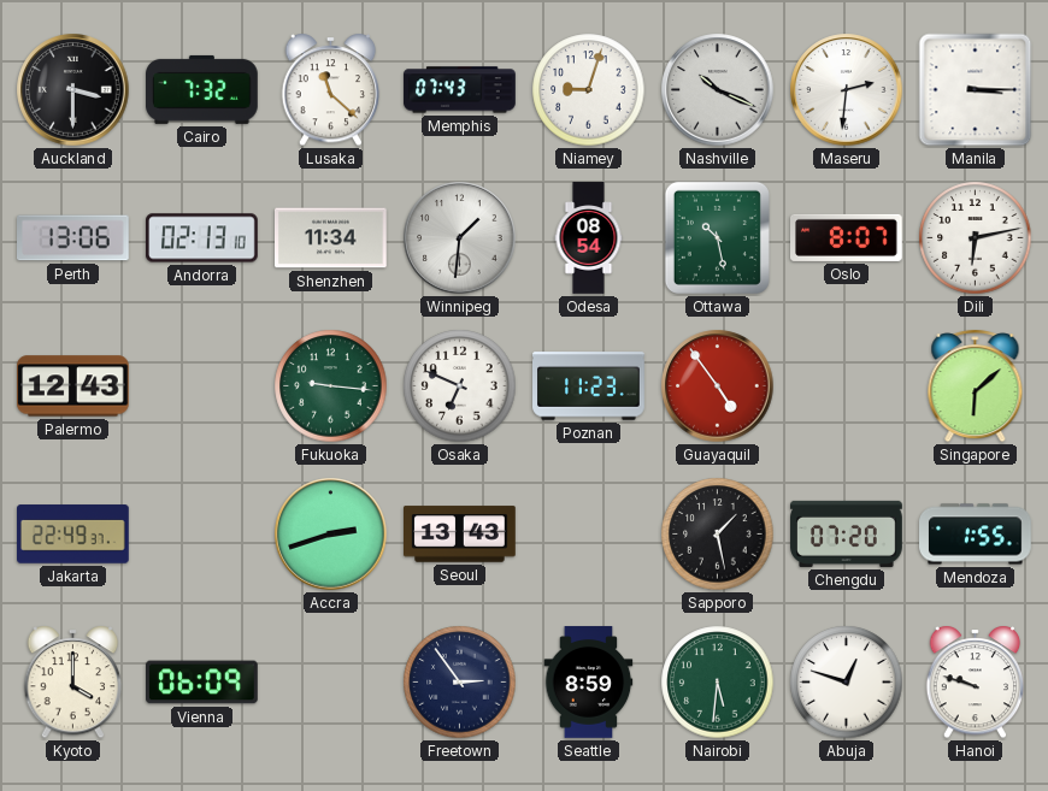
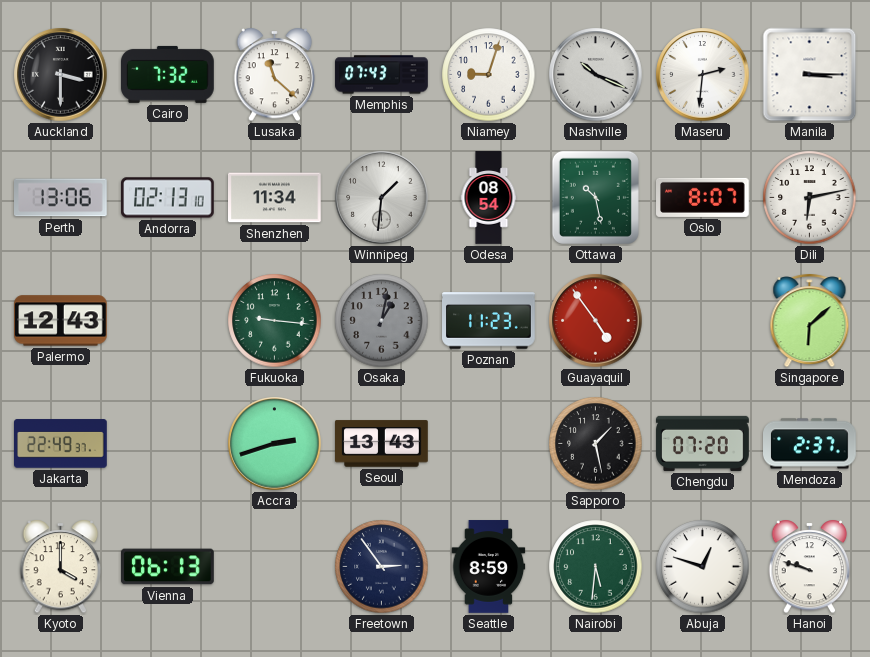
Osaka: 6:49 -> 1:02 (382, 321)
Osaka dial: white -> grey (382, 321)
Mendoza: 1:55 -> 2:37 (810, 444)
Vienna: 06:09 -> 06:13 (168, 567)
